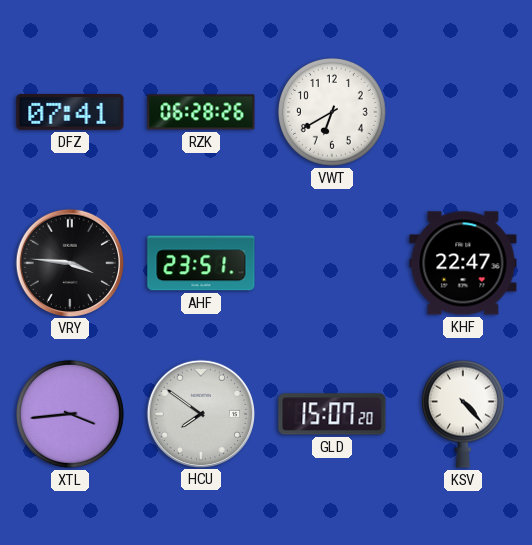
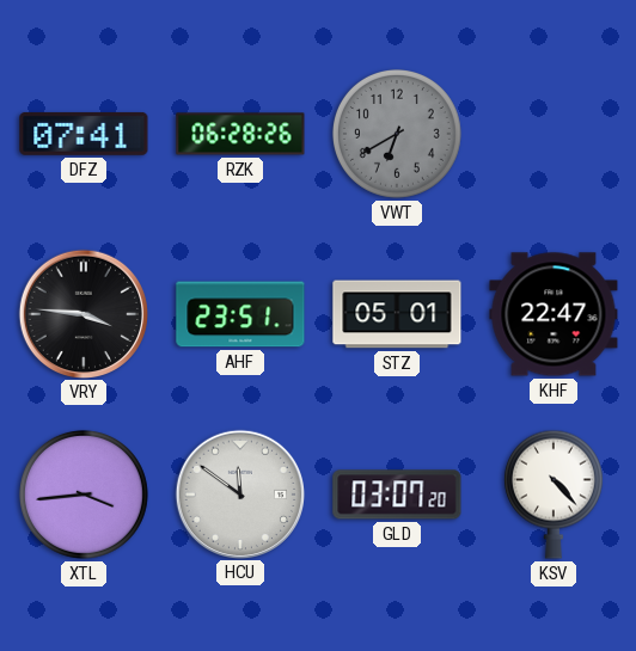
VWT dial: white -> grey (397, 134)
STZ: none -> 05:01 (397, 314)
HCU: 7:51 -> 11:51 (239, 493)
GLD: 15:07 -> 03:07 (397, 495)
